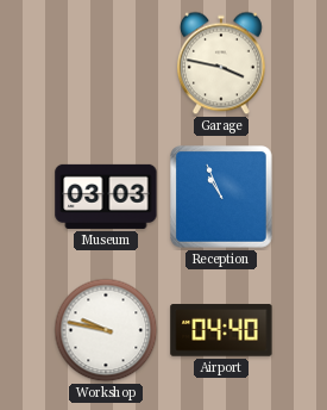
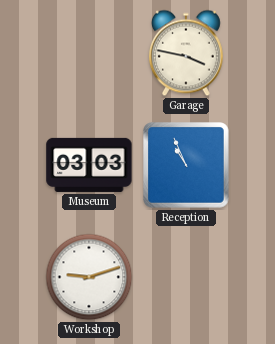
Workshop: 9:47 -> 9:12 (89, 277)
Airport: 04:40 -> none (221, 330)
